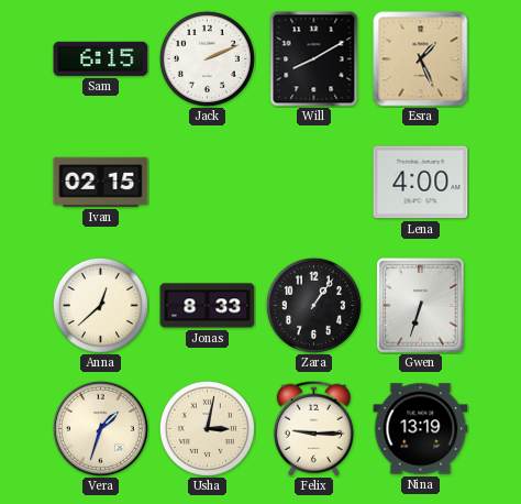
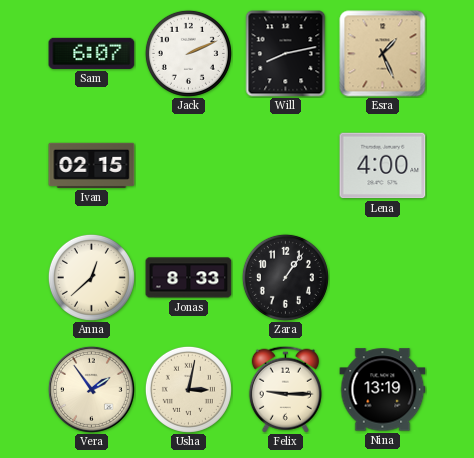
Sam: 6:15 -> 6:07 (92, 53)
Will: 8:10 -> 8:13 (286, 54)
Gwen: 6:33 -> none (421, 306)
Vera: 1:33 -> 1:54 (91, 389)
